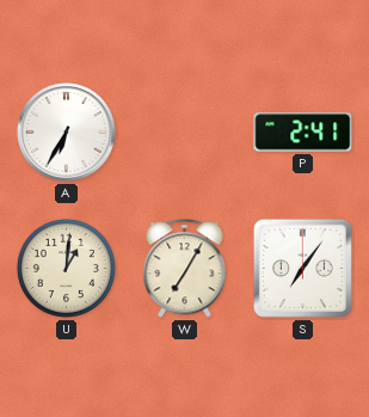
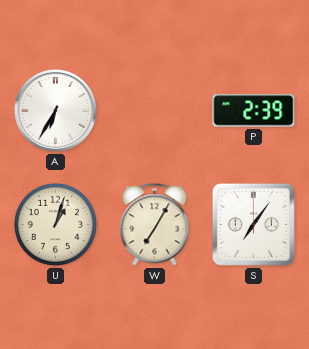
P: 2:41 -> 2:39 (254, 111)
U: 1:01 -> 1:03 (55, 224)
